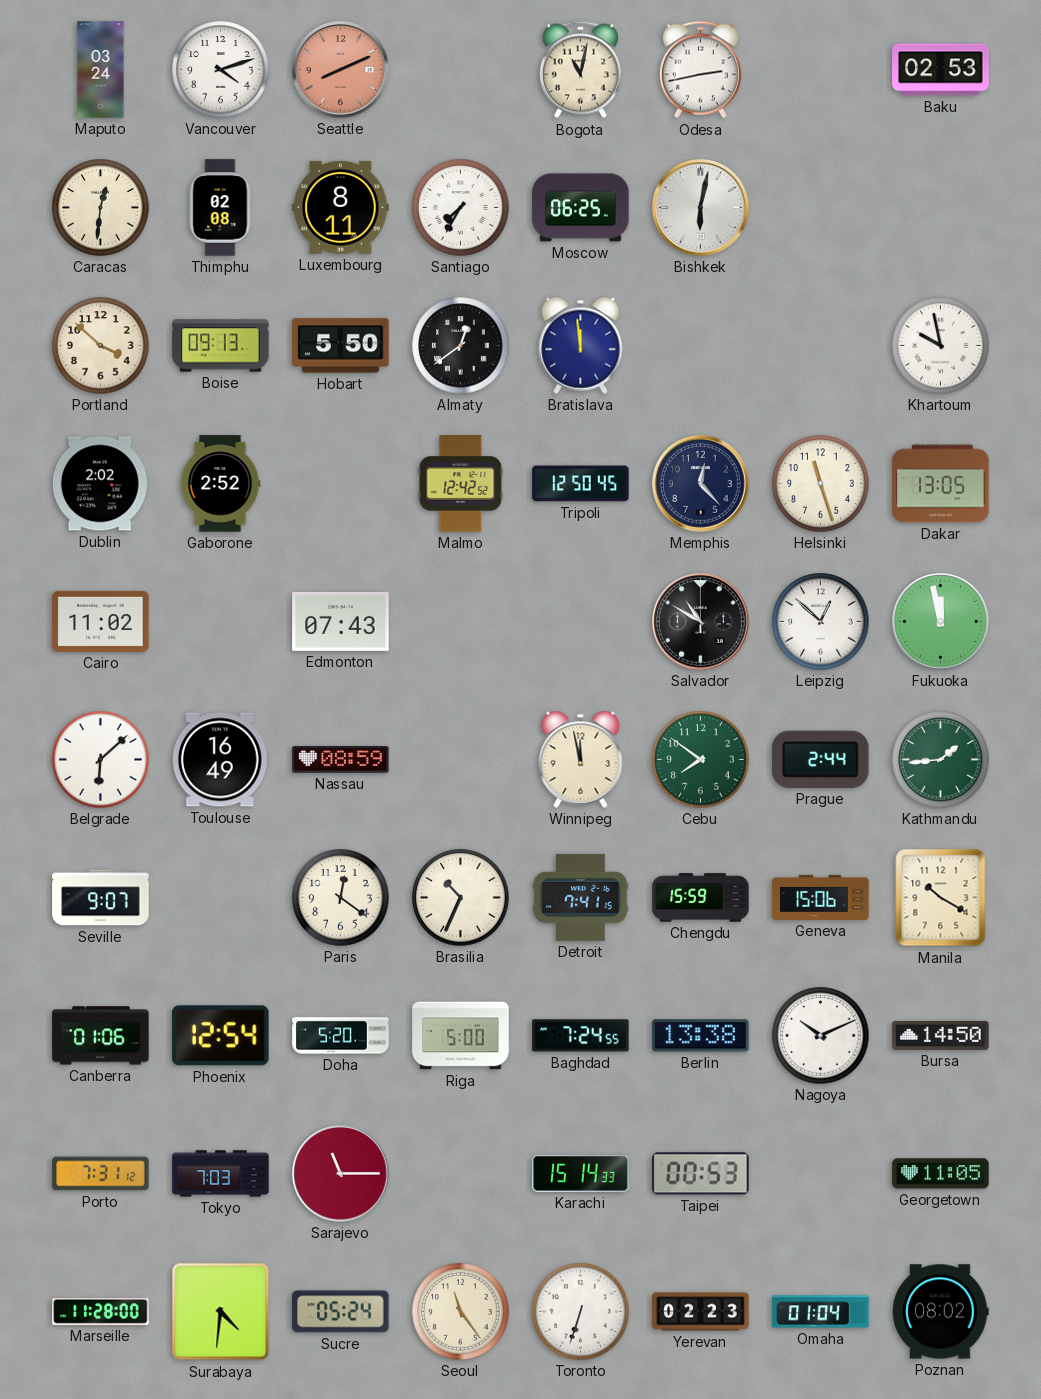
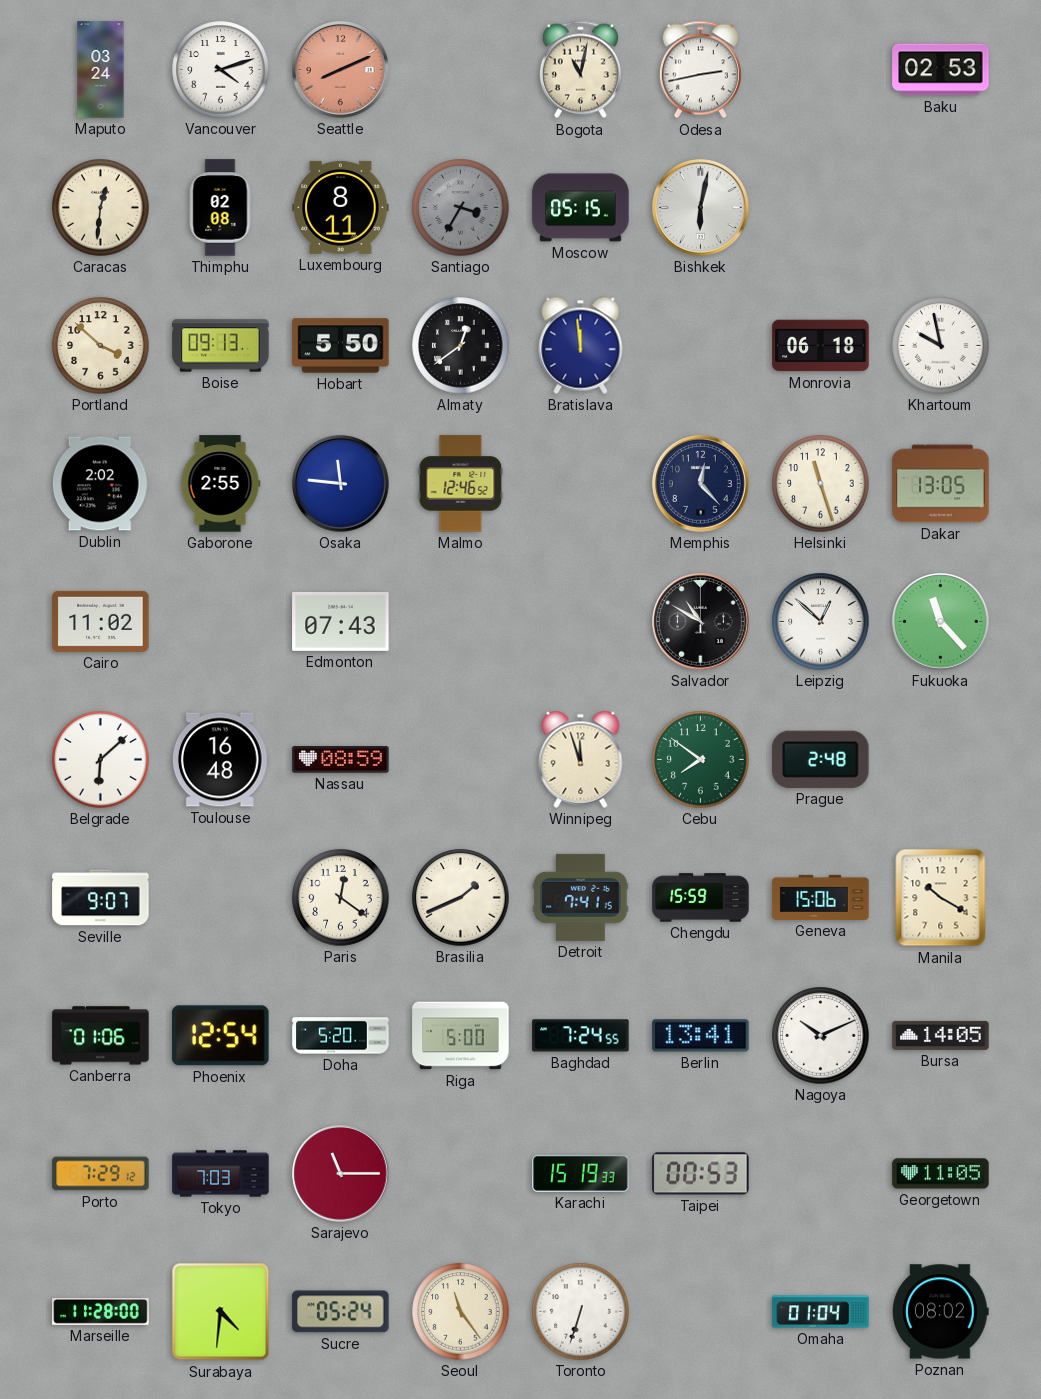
Santiago: 7:35 -> 3:35 (461, 208)
Santiago dial: white -> grey (461, 208)
Moscow: 06:25 -> 05:15 (581, 208)
Monrovia: none -> 06:18 (821, 346)
Gaborone: 2:52 -> 2:55 (220, 484)
Osaka: none -> 11:46 (341, 484)
Malmo: 12:42 -> 12:46 (461, 484)
Tripoli: 12:50 -> none (581, 484)
Fukuoka: 11:58 -> 11:23 (941, 622)
Toulouse: 16:49 -> 16:48 (220, 760)
Winnipeg: 11:58 -> 11:57 (581, 759)
Prague: 2:44 -> 2:48 (821, 759)
Kathmandu: 1:44 -> none (941, 760)
Brasilia: 10:34 -> 1:41 (461, 898)
Berlin: 13:38 -> 13:41 (701, 1036)
Bursa: 14:50 -> 14:05 (941, 1035)
Porto: 7:31 -> 7:29 (101, 1174)
Karachi: 15:14 -> 15:19 (581, 1173)
Yerevan: 02:23 -> none (701, 1312)
